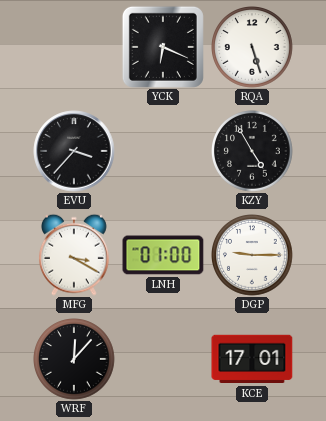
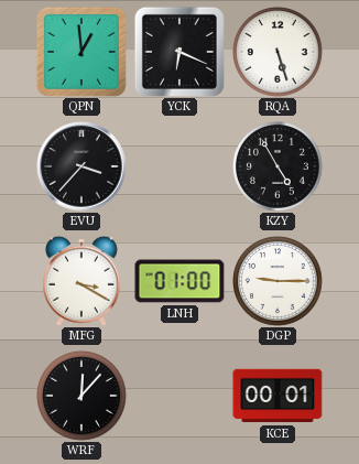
QPN: none -> 12:59 (81, 52)
KCE: 17:01 -> 00:01 (278, 396)
